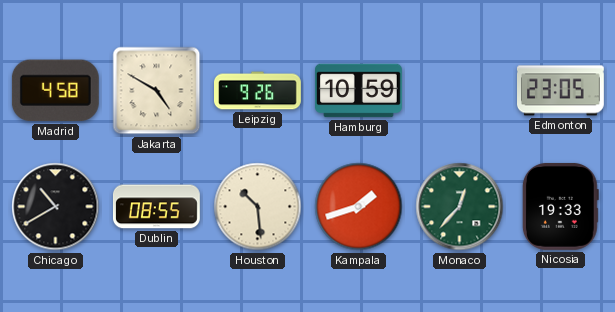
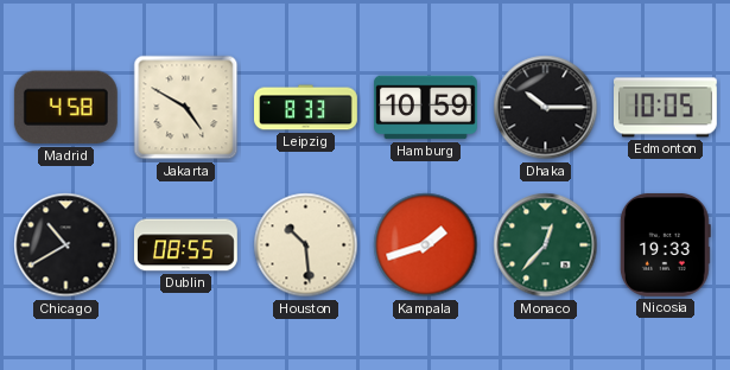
Leipzig: 9:26 -> 8:33 (306, 108)
Dhaka: none -> 10:15 (546, 108)
Edmonton: 23:05 -> 10:05 (666, 108)
